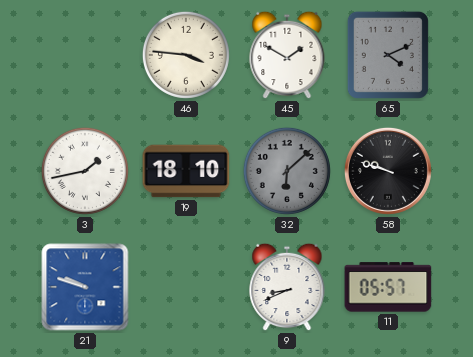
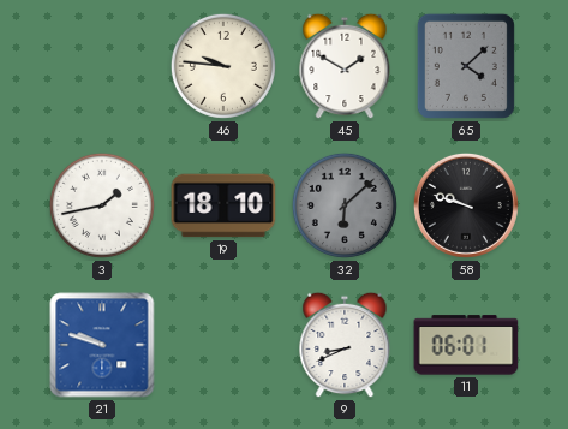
46: 3:46 -> 9:46 (223, 66)
65: 4:11 -> 4:08 (466, 66)
11: 05:57 -> 06:01 (466, 345)
